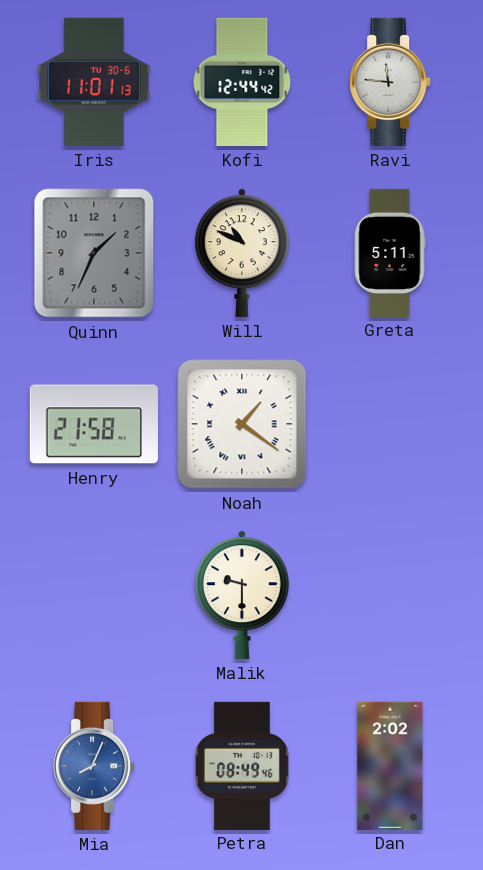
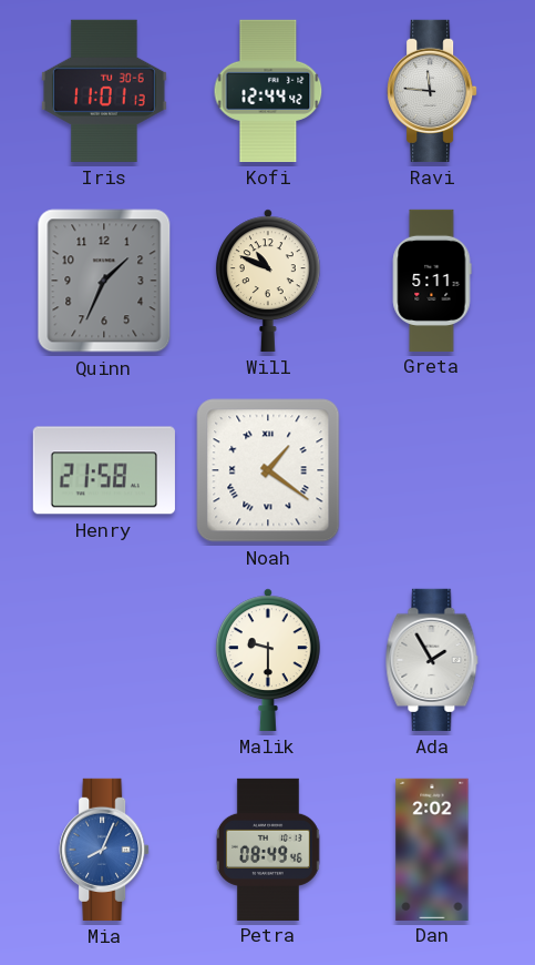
Ada: none -> 1:55 (432, 660)
